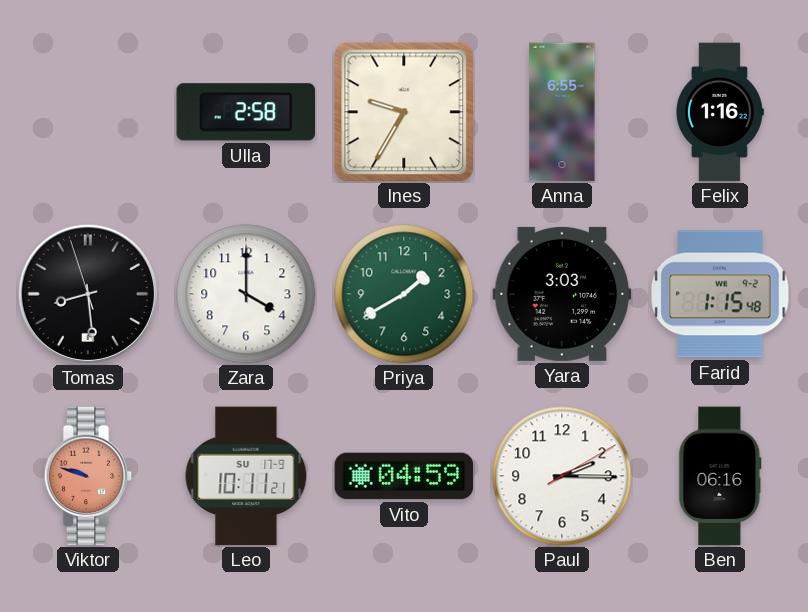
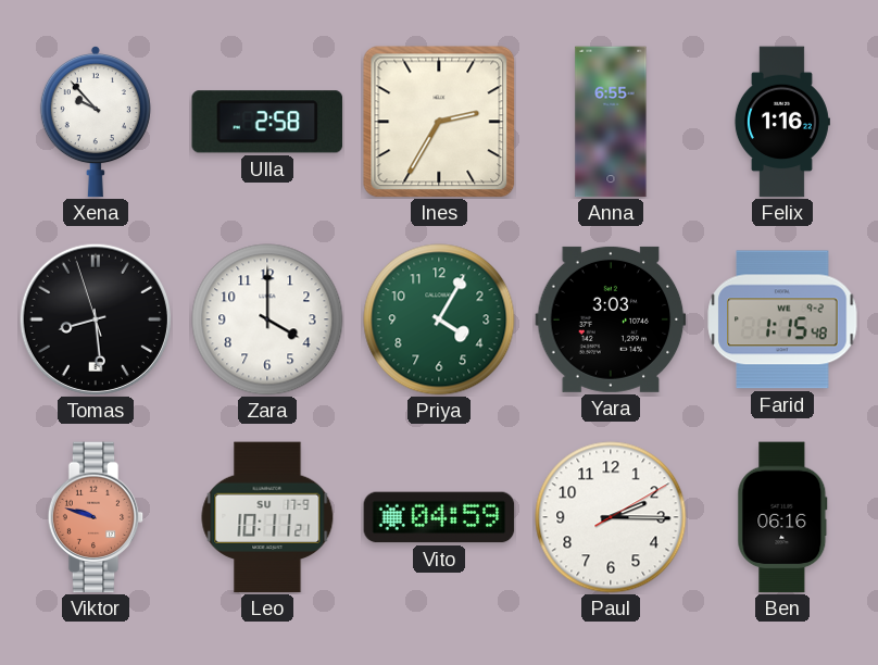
Xena: none -> 9:53 (96, 122)
Ines: 9:35 -> 2:35 (439, 122)
Priya: 1:40 -> 4:05 (439, 319)
